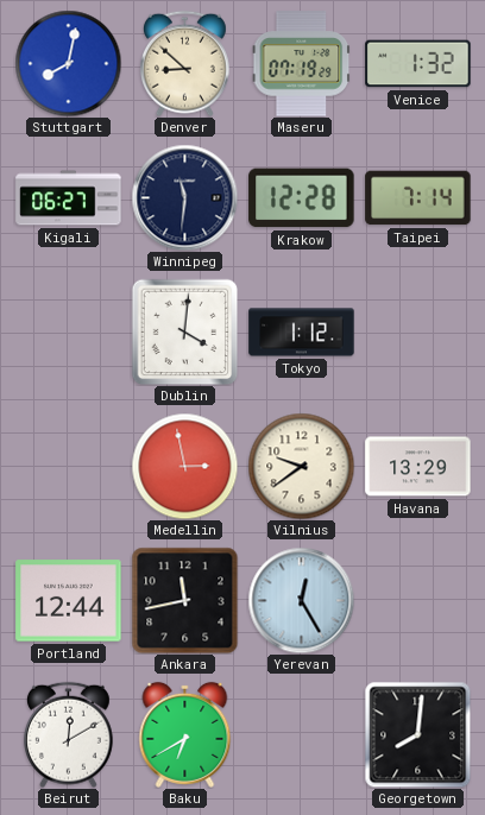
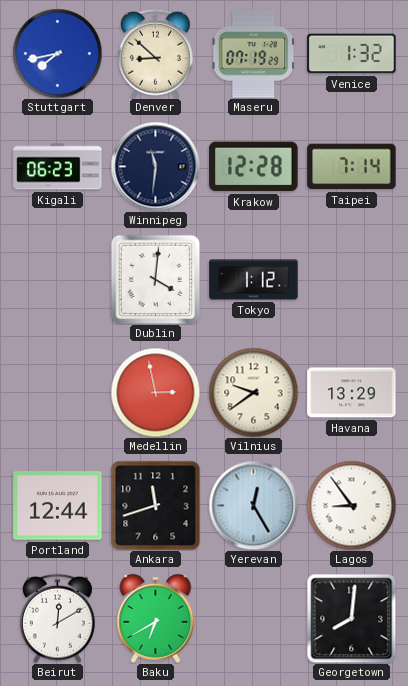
Stuttgart: 8:02 -> 7:43 (57, 53)
Kigali: 06:27 -> 06:23 (58, 167)
Ankara: 11:43 -> 11:42 (155, 505)
Lagos: none -> 8:54 (351, 505)
